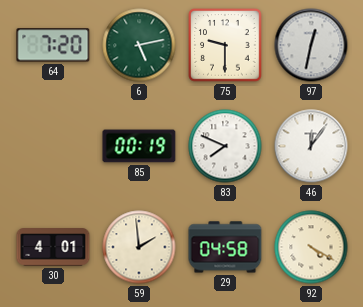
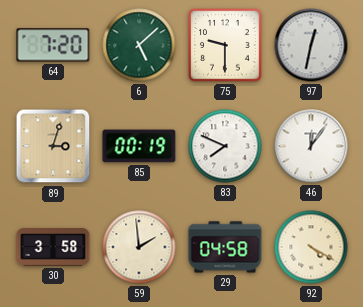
6: 5:13 -> 5:08 (139, 45)
89: none -> 3:03 (53, 146)
30: 4:01 -> 3:58 (53, 247)
